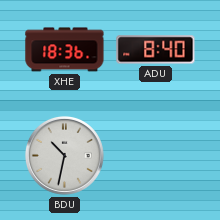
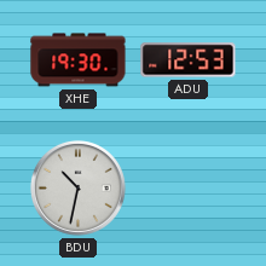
XHE: 18:36 -> 19:30 (79, 60)
ADU: 8:40 -> 12:53 (189, 60)
